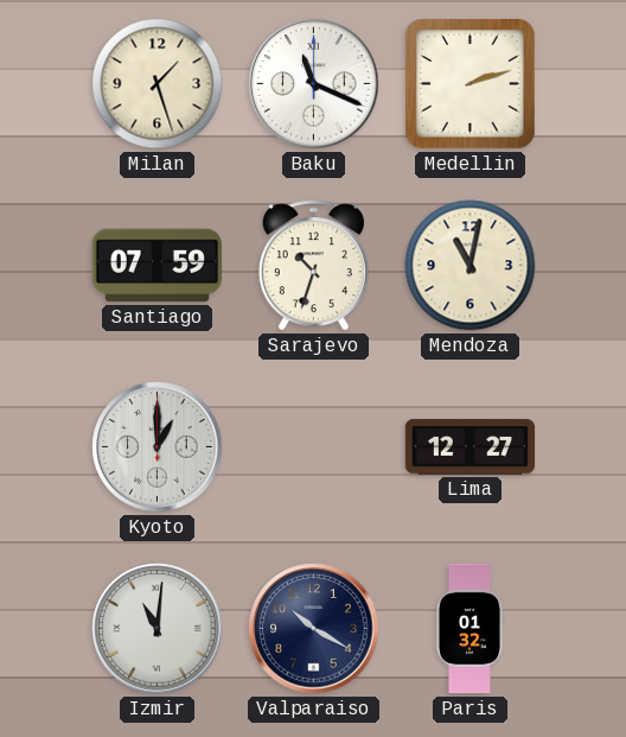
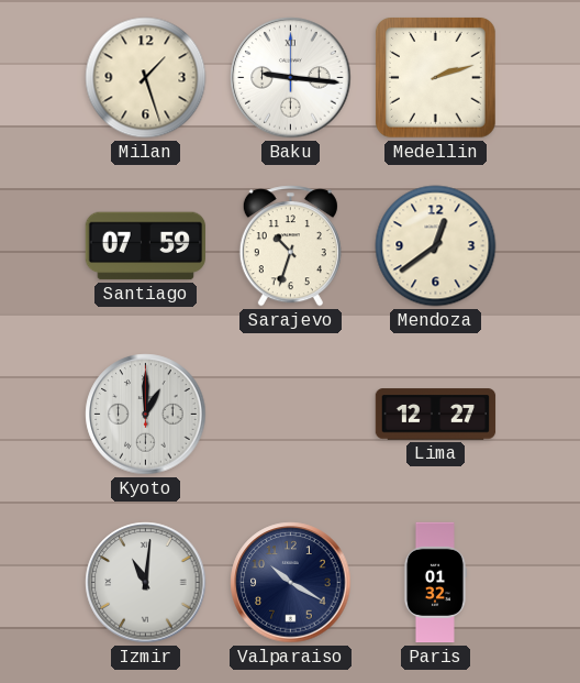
Baku: 11:19 -> 9:16 (291, 78)
Mendoza: 11:02 -> 12:39 (436, 246)
